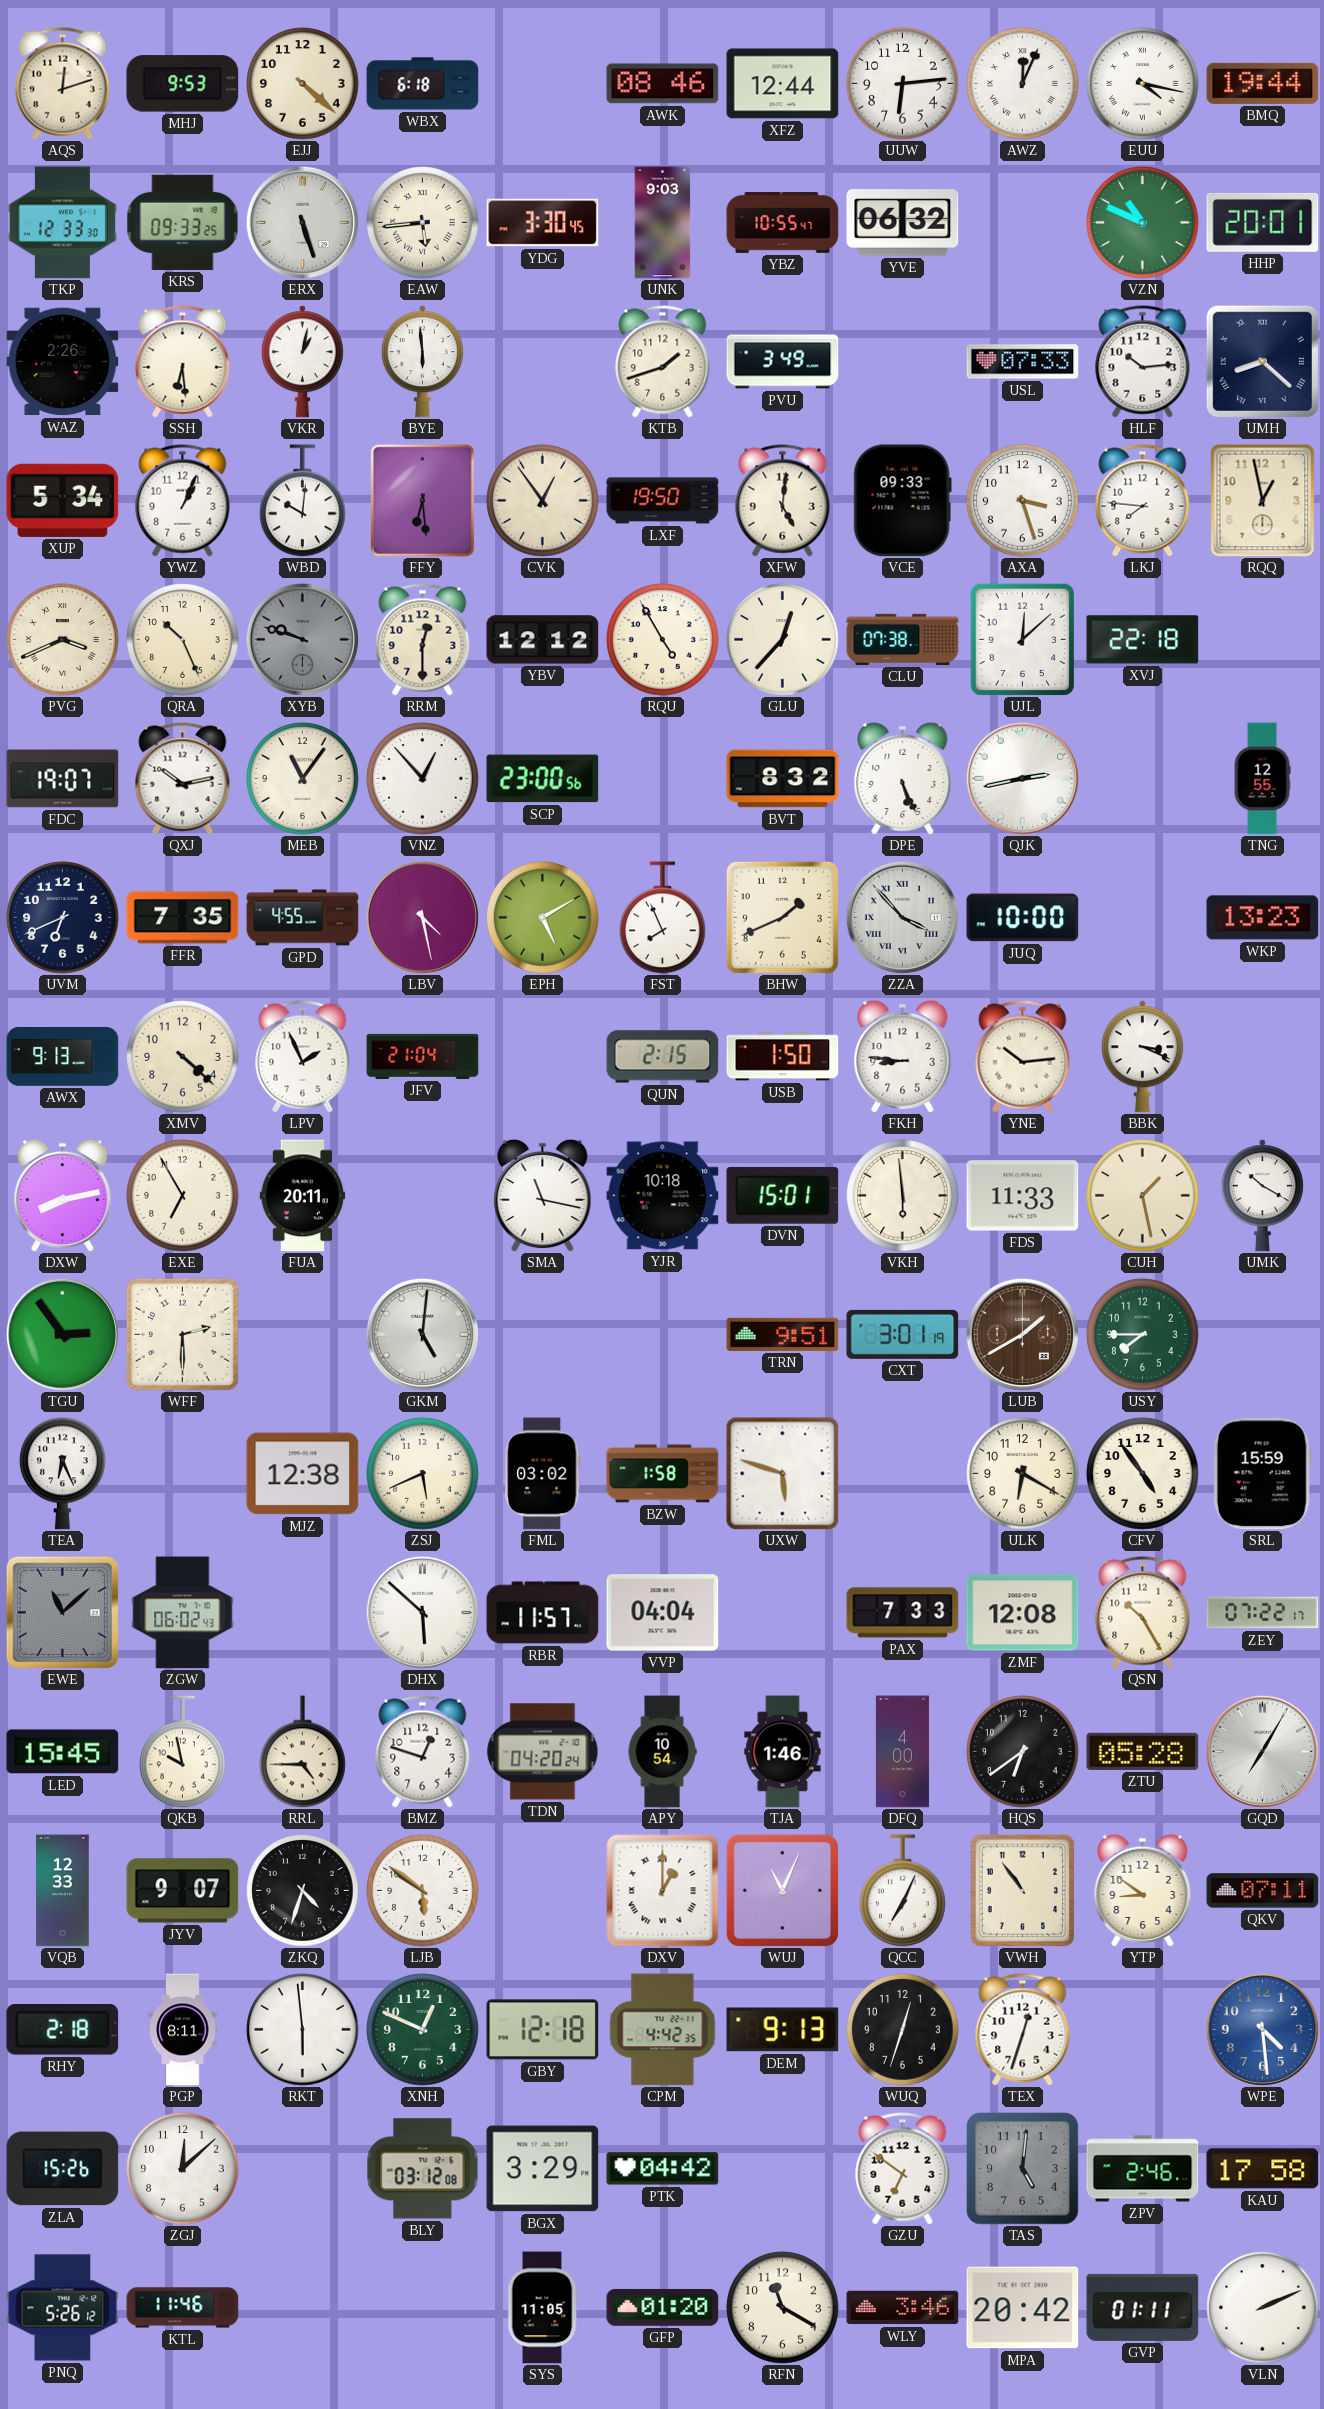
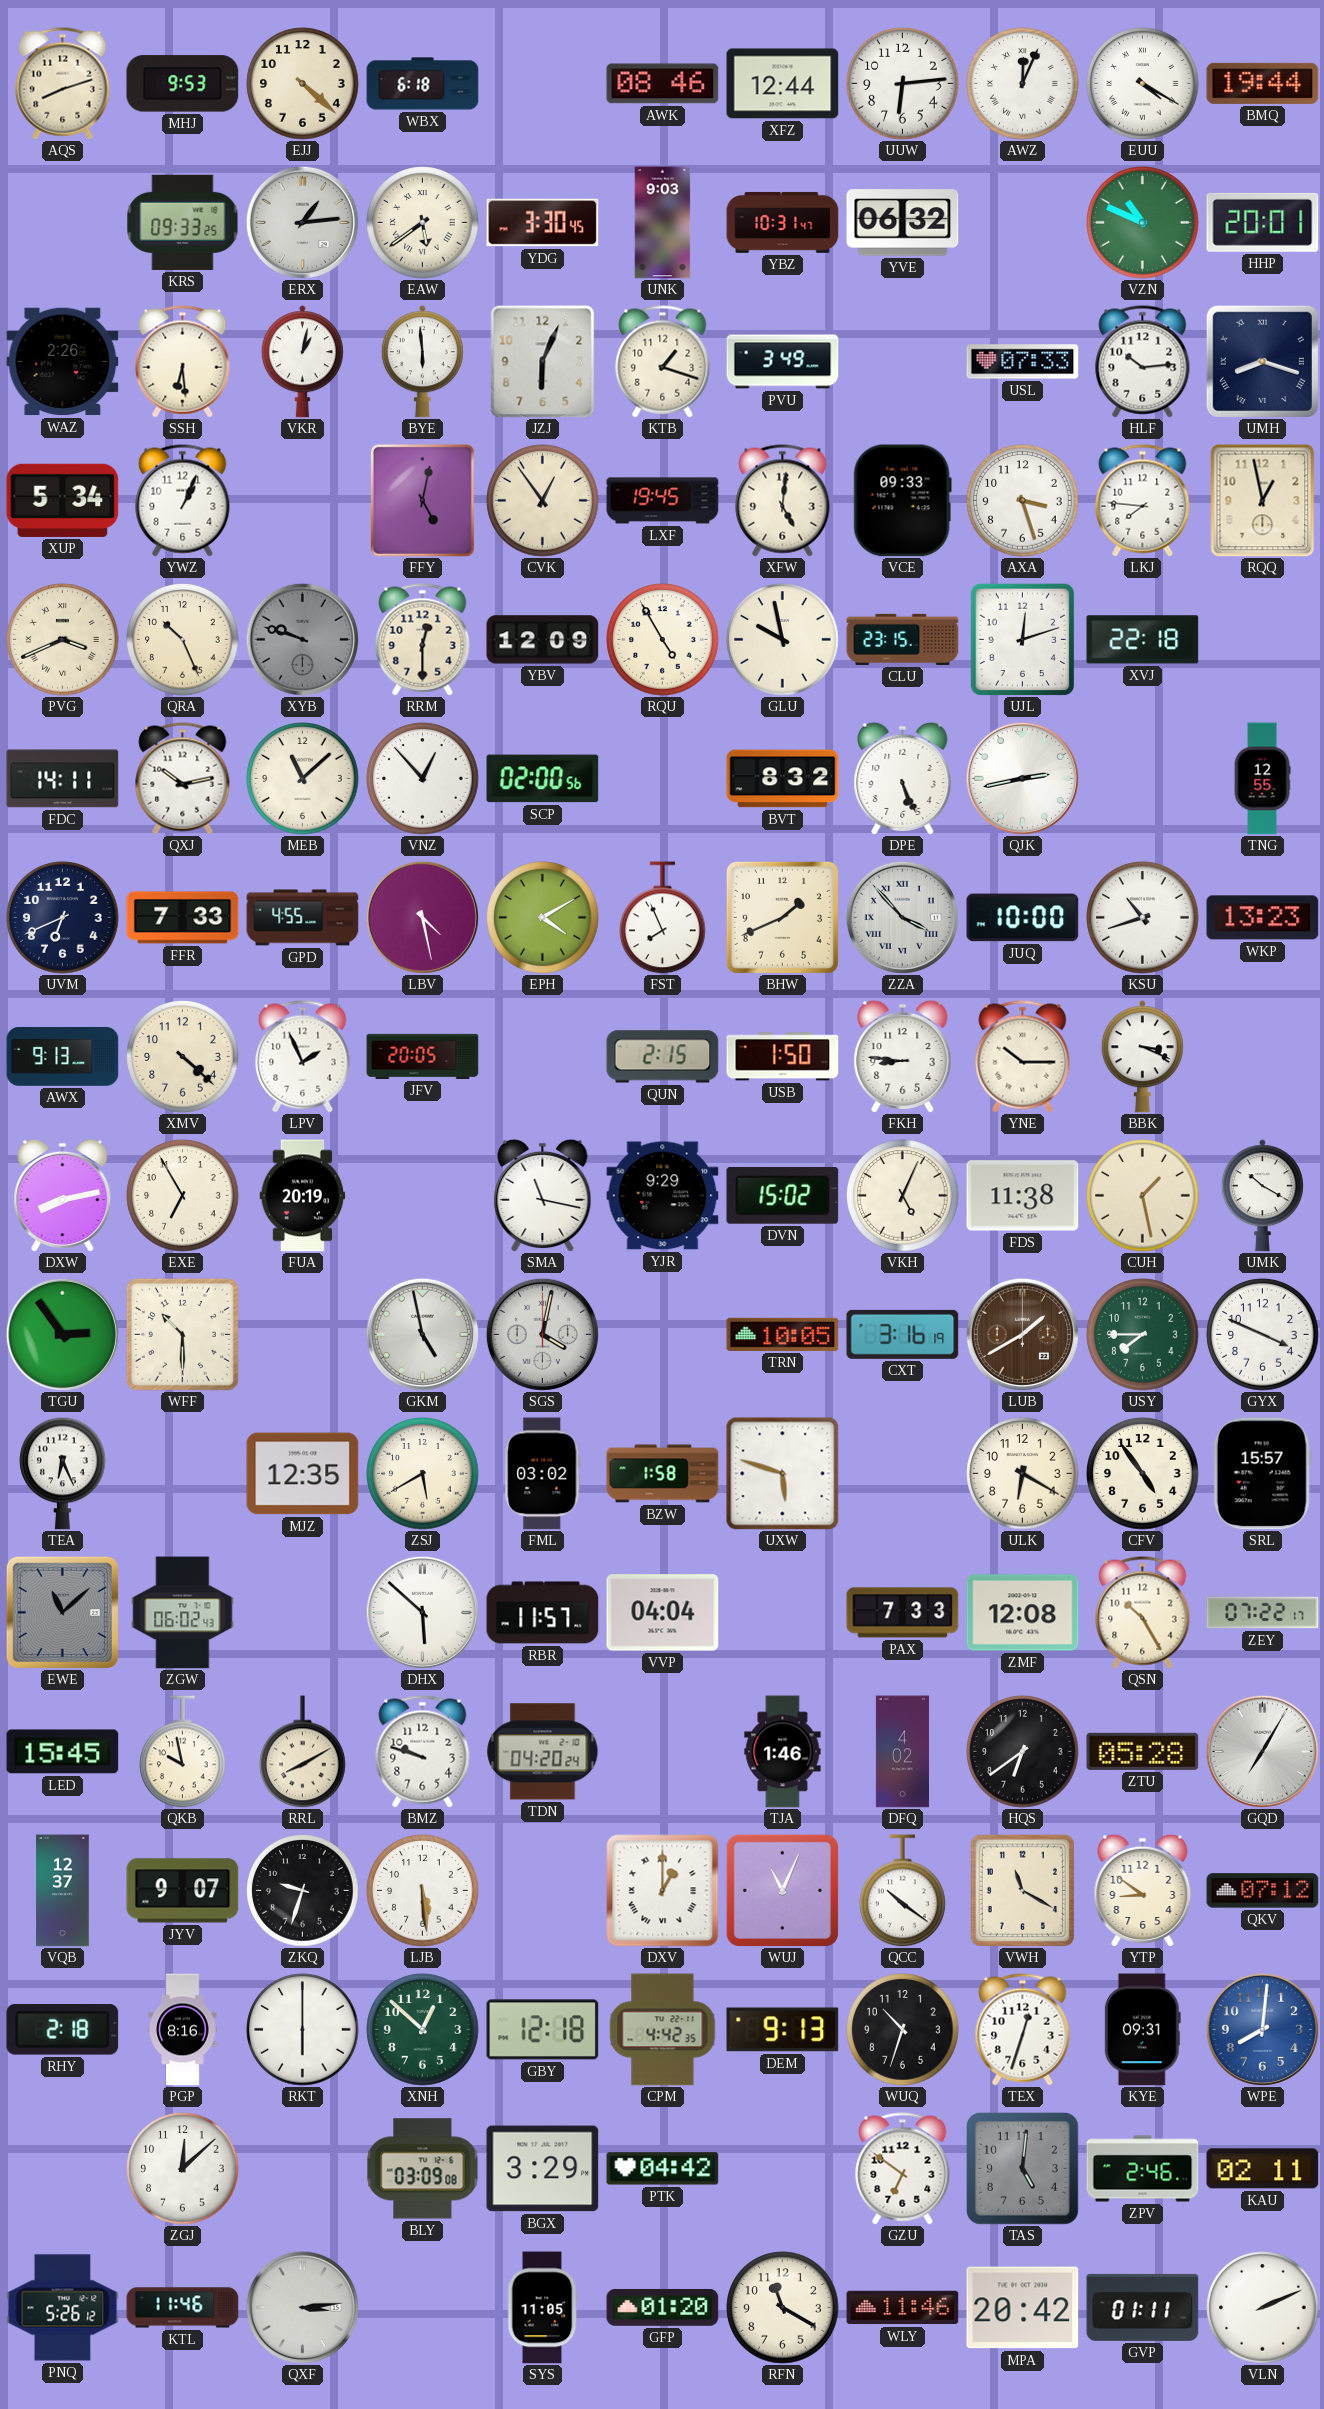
AQS: 12:12 -> 8:12 (63, 84)
EUU: 4:17 -> 4:20 (1143, 84)
TKP: 12:33 -> none (62, 223)
ERX: 5:27 -> 1:14 (302, 222)
EAW: 5:44 -> 5:39 (423, 223)
YBZ: 10:55 -> 10:31 (783, 222)
JZJ: none -> 6:04 (543, 361)
KTB: 1:42 -> 1:18 (663, 362)
UMH: 8:22 -> 8:18 (1262, 361)
WBD: 10:01 -> none (303, 501)
FFY: 6:29 -> 5:02 (422, 500)
LXF: 19:50 -> 19:45 (663, 501)
YBV: 12:12 -> 12:09 (543, 640)
GLU: 12:37 -> 9:58 (783, 640)
CLU: 07:38 -> 23:15 (903, 639)
UJL: 12:08 -> 12:12 (1023, 639)
FDC: 19:07 -> 14:11 (63, 779)
MEB: 11:06 -> 11:08 (303, 779)
SCP: 23:00 -> 02:00 (543, 779)
FFR: 7:35 -> 7:33 (183, 918)
EPH: 5:10 -> 4:10 (543, 918)
KSU: none -> 10:42 (1143, 918)
JFV: 21:04 -> 20:05 (423, 1056)
YNE: 10:14 -> 10:15 (1023, 1057)
FUA: 20:11 -> 20:19 (303, 1196)
YJR: 10:18 -> 9:29 (663, 1196)
DVN: 15:01 -> 15:02 (783, 1195)
VKH: 5:59 -> 5:04 (903, 1196)
FDS: 11:33 -> 11:38 (1023, 1196)
WFF: 2:30 -> 10:30 (182, 1334)
GKM: 5:01 -> 4:58 (422, 1334)
SGS: none -> 4:02 (542, 1334)
TRN: 9:51 -> 10:05 (783, 1334)
CXT: 3:01 -> 3:16 (903, 1334)
GYX: none -> 3:49 (1263, 1335)
MJZ: 12:38 -> 12:35 (303, 1474)
ZSJ: 5:41 -> 5:40 (423, 1474)
SRL: 15:59 -> 15:57 (1262, 1474)
RRL: 4:45 -> 8:10 (303, 1752)
BMZ: 12:48 -> 9:48 (423, 1752)
APY: 10:54 -> none (662, 1752)
DFQ: 4:00 -> 4:02 (902, 1752)
VQB: 12:33 -> 12:37 (63, 1891)
ZKQ: 4:33 -> 9:33 (303, 1891)
LJB: 5:51 -> 5:29 (423, 1891)
QCC: 7:04 -> 10:21 (903, 1891)
VWH: 10:54 -> 11:20 (1023, 1890)
QKV: 07:11 -> 07:12 (1263, 1891)
PGP: 8:11 -> 8:16 (183, 2030)
RKT: 5:59 -> 6:00 (303, 2030)
XNH: 12:49 -> 12:52 (423, 2030)
WUQ: 12:33 -> 10:33 (903, 2030)
KYE: none -> 09:31 (1142, 2030)
WPE: 4:29 -> 8:01 (1262, 2029)
ZLA: 15:26 -> none (63, 2169)
BLY: 03:12 -> 03:09 (423, 2169)
KAU: 17:58 -> 02:11 (1263, 2169)
QXF: none -> 3:14 (302, 2307)
WLY: 3:46 -> 11:46 (903, 2308)
